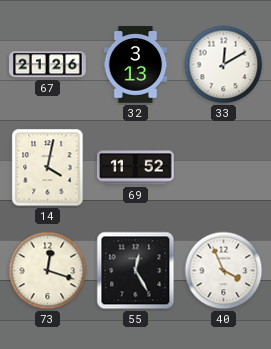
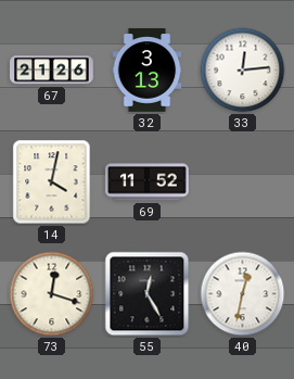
33: 12:10 -> 12:14 (243, 71)
40: 3:56 -> 12:32 (243, 294)
